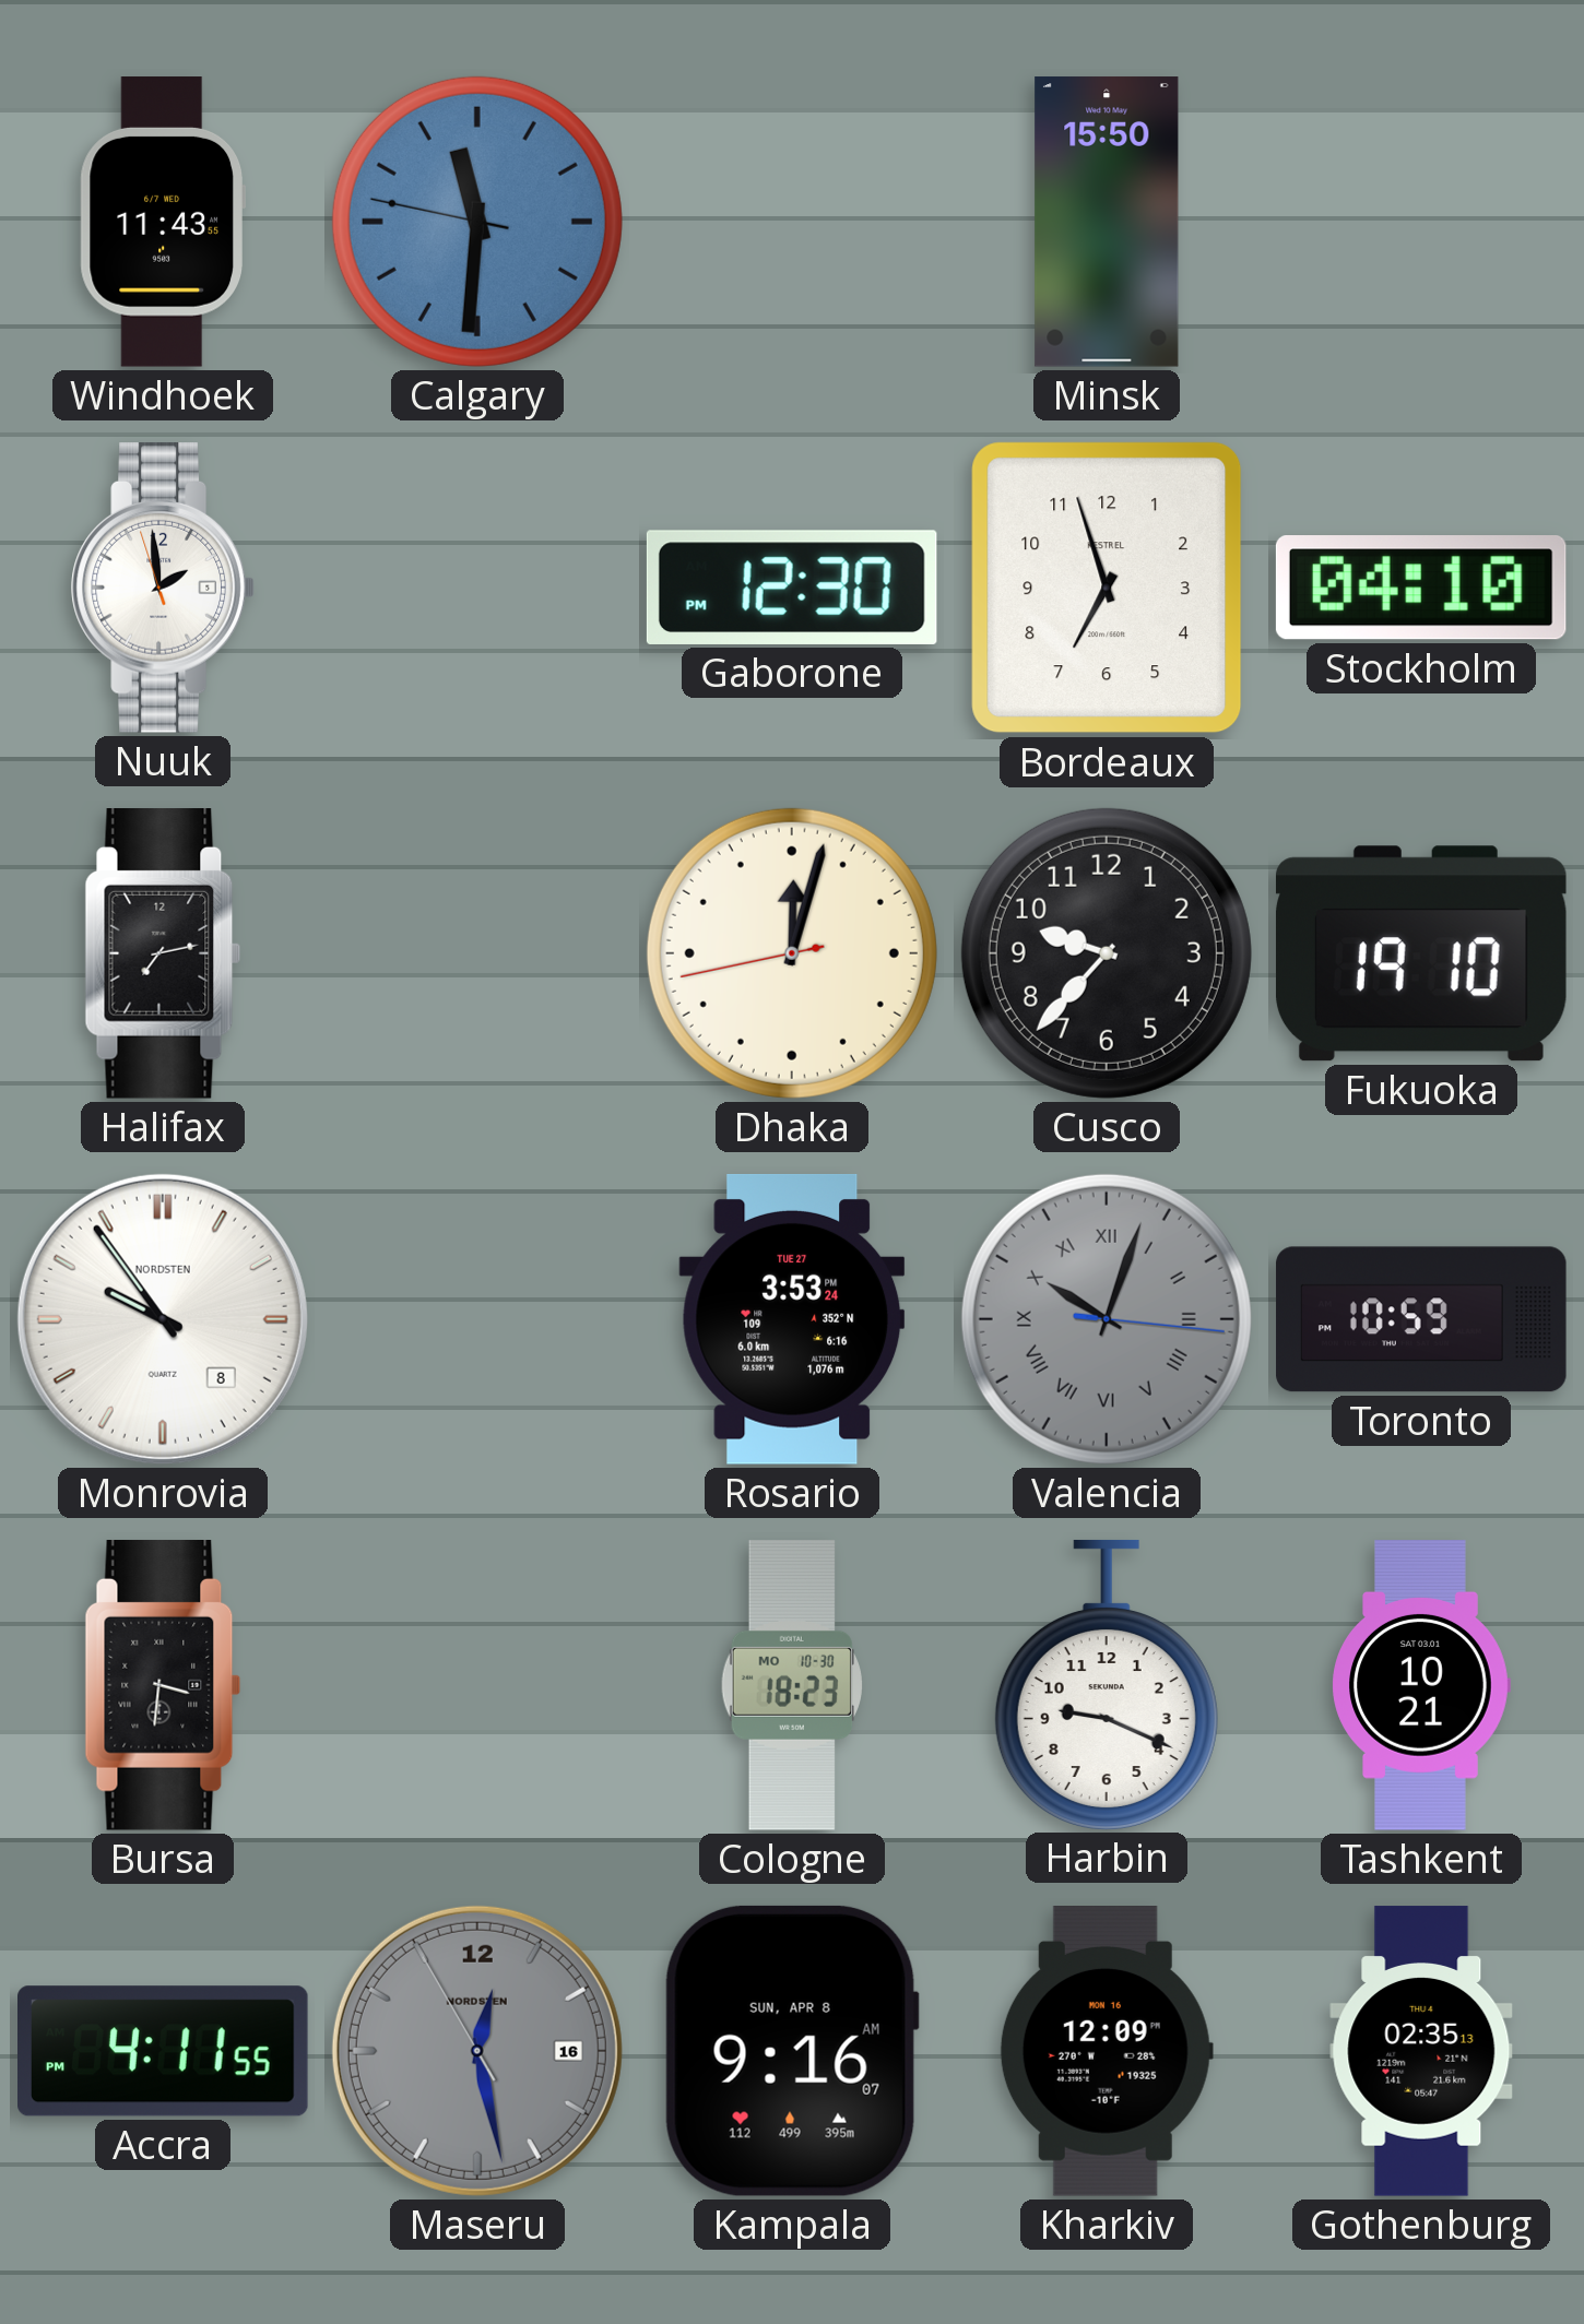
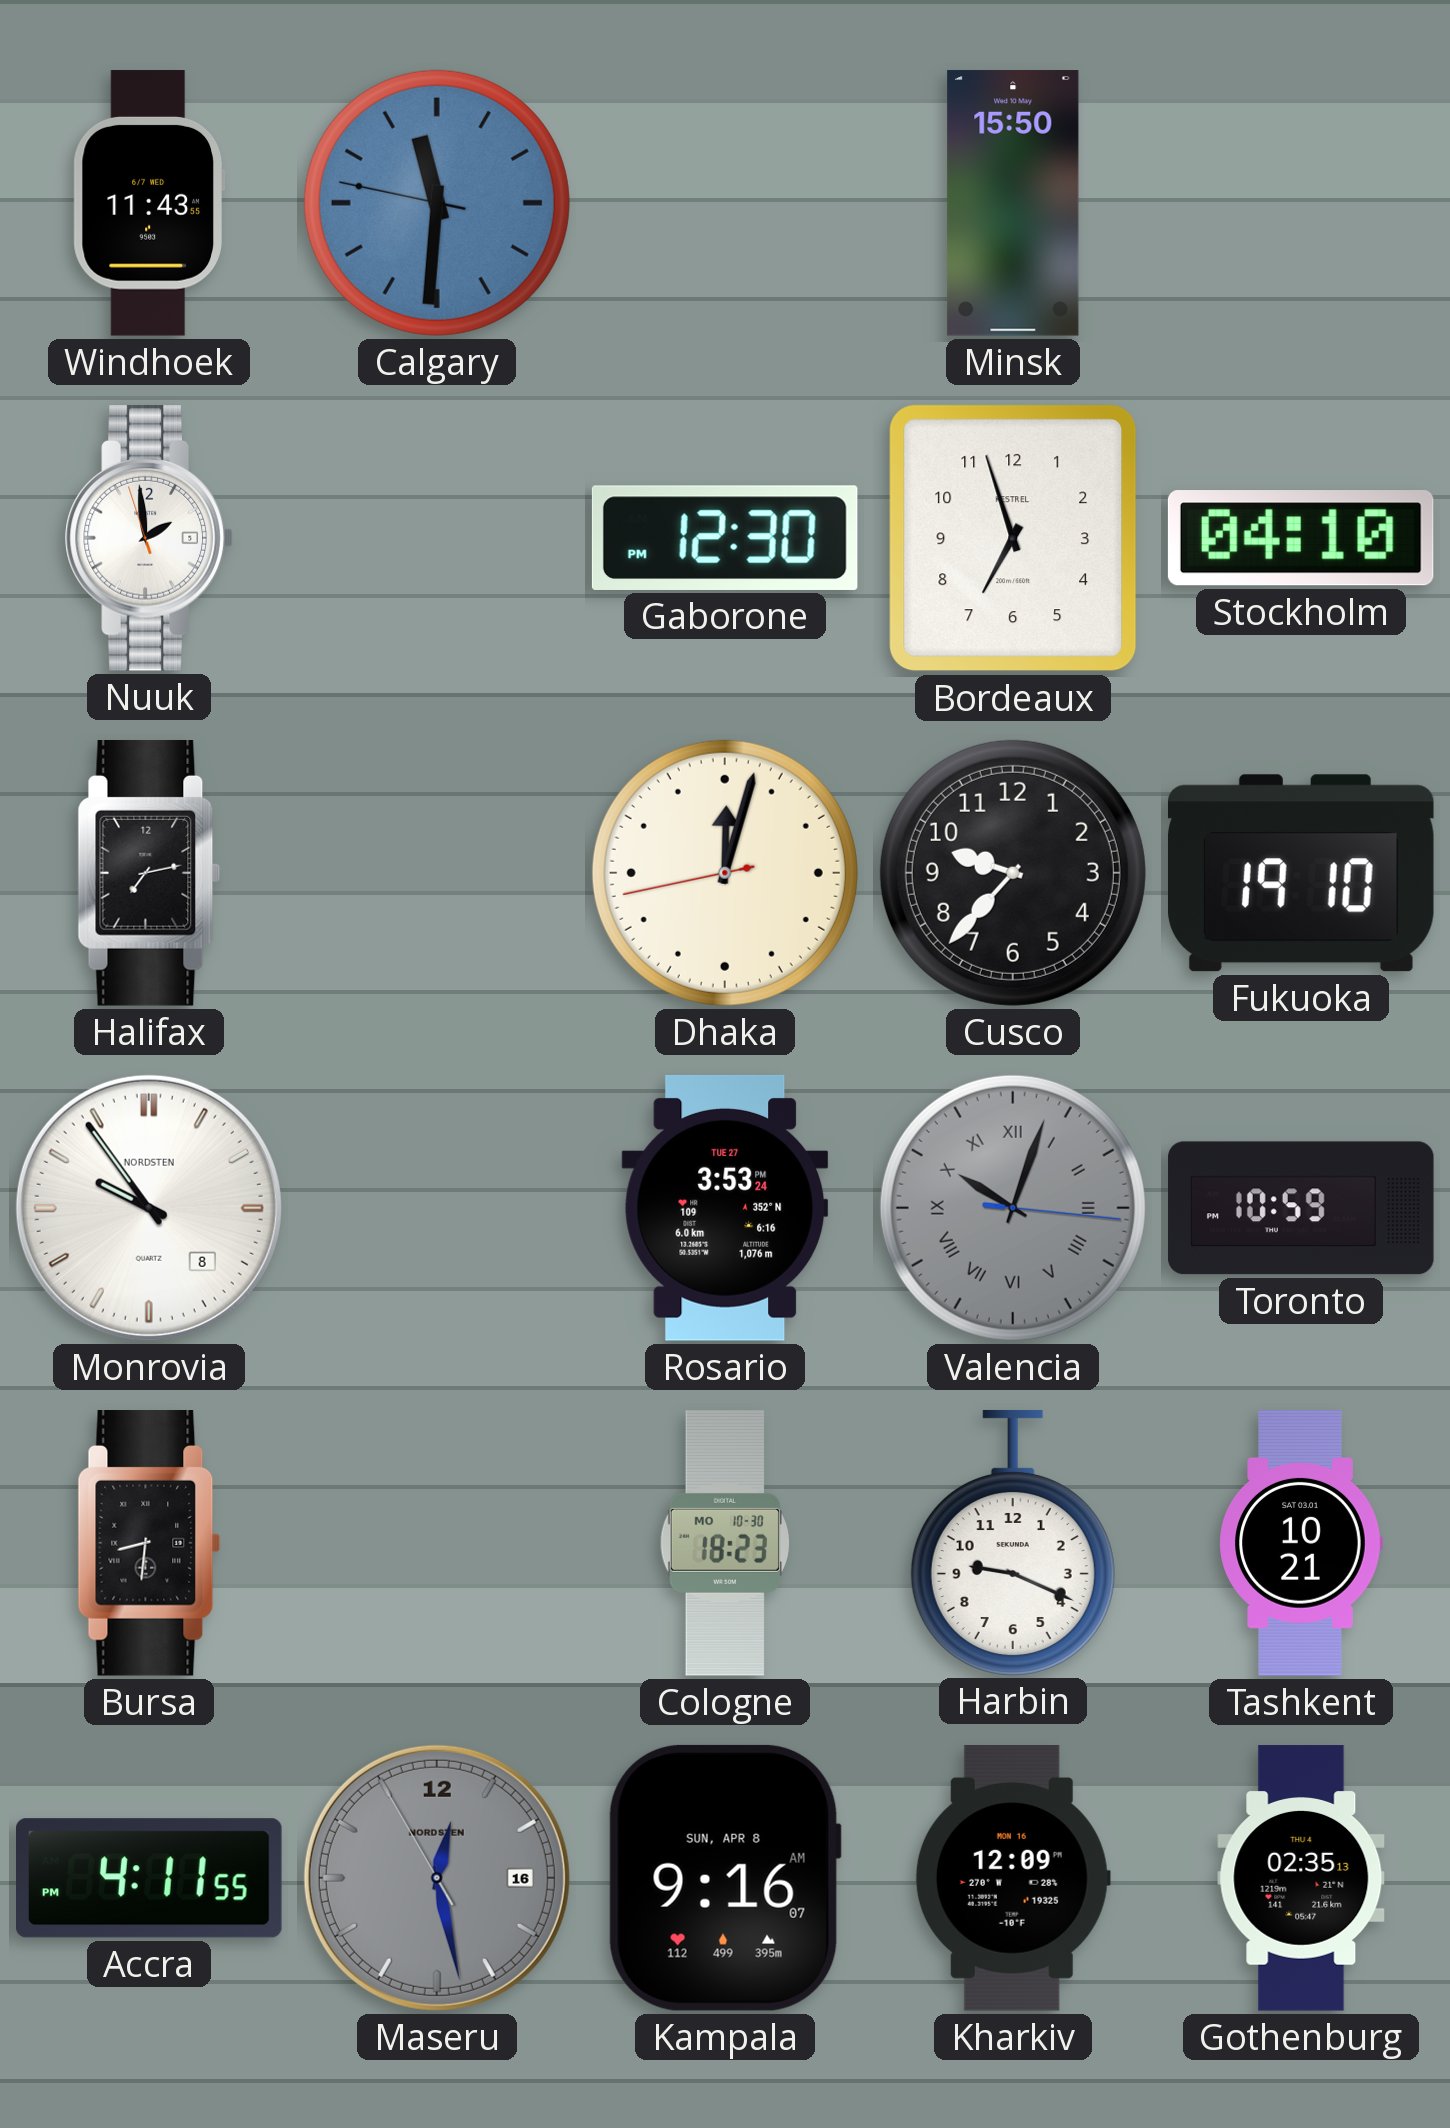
Bursa: 3:31 -> 8:31 (149, 1544)
